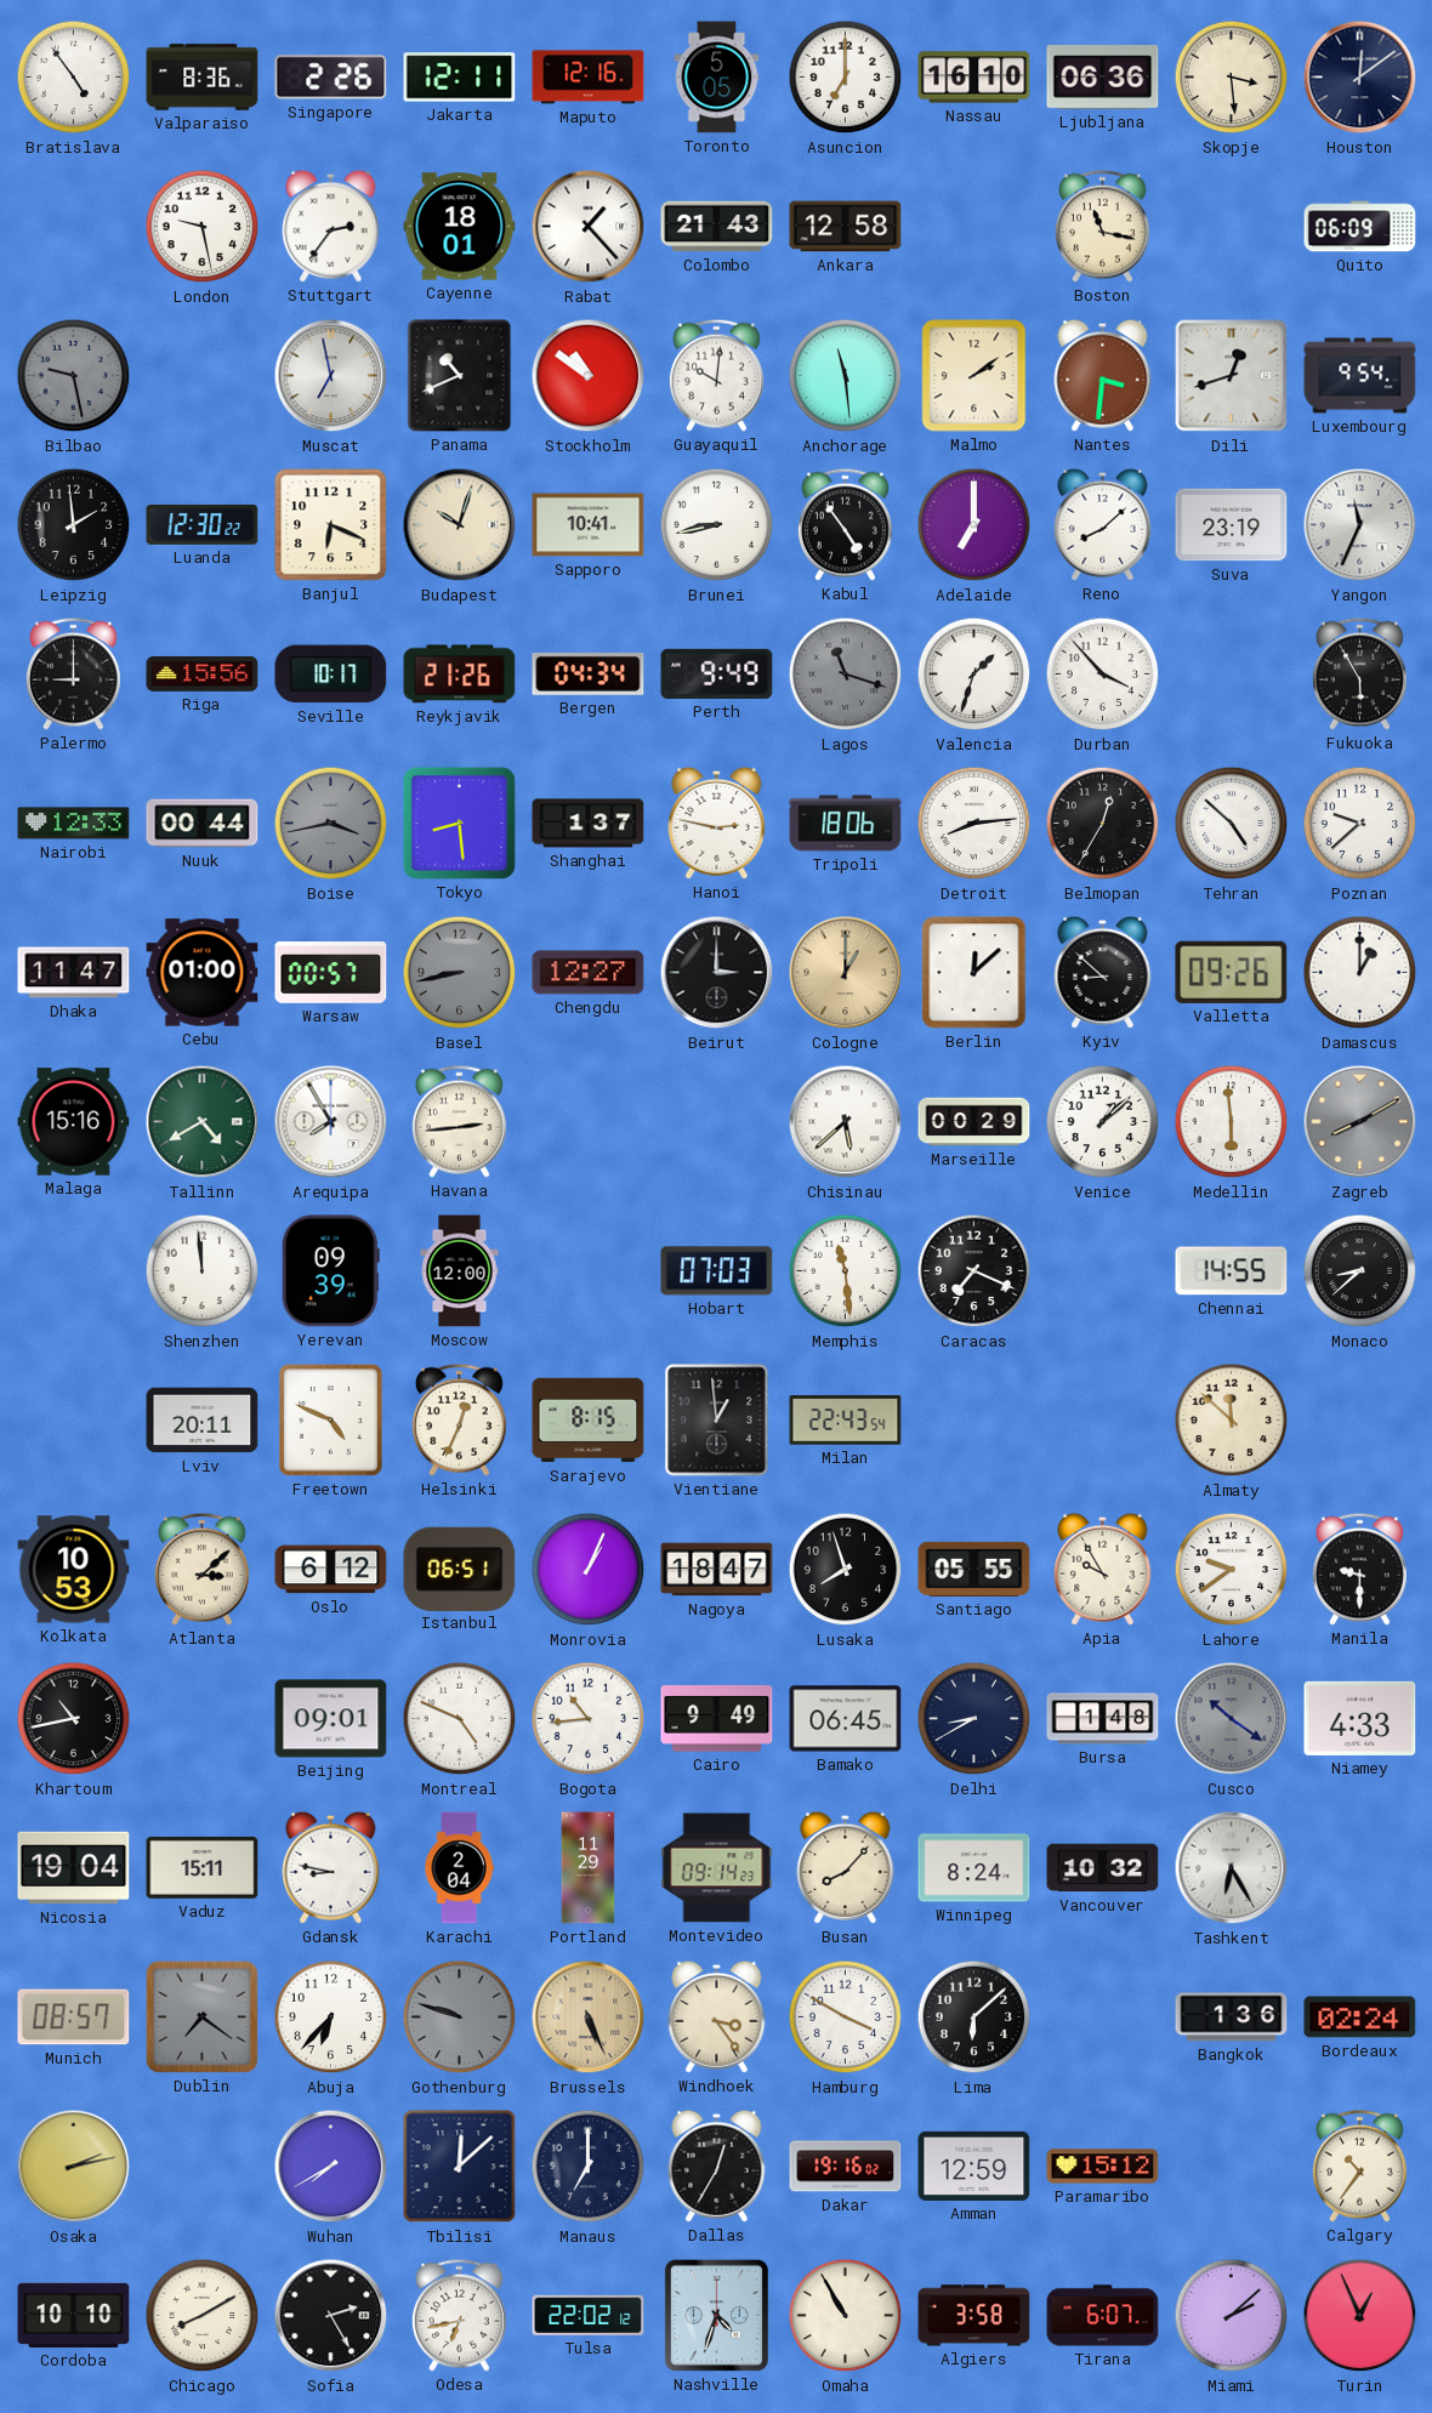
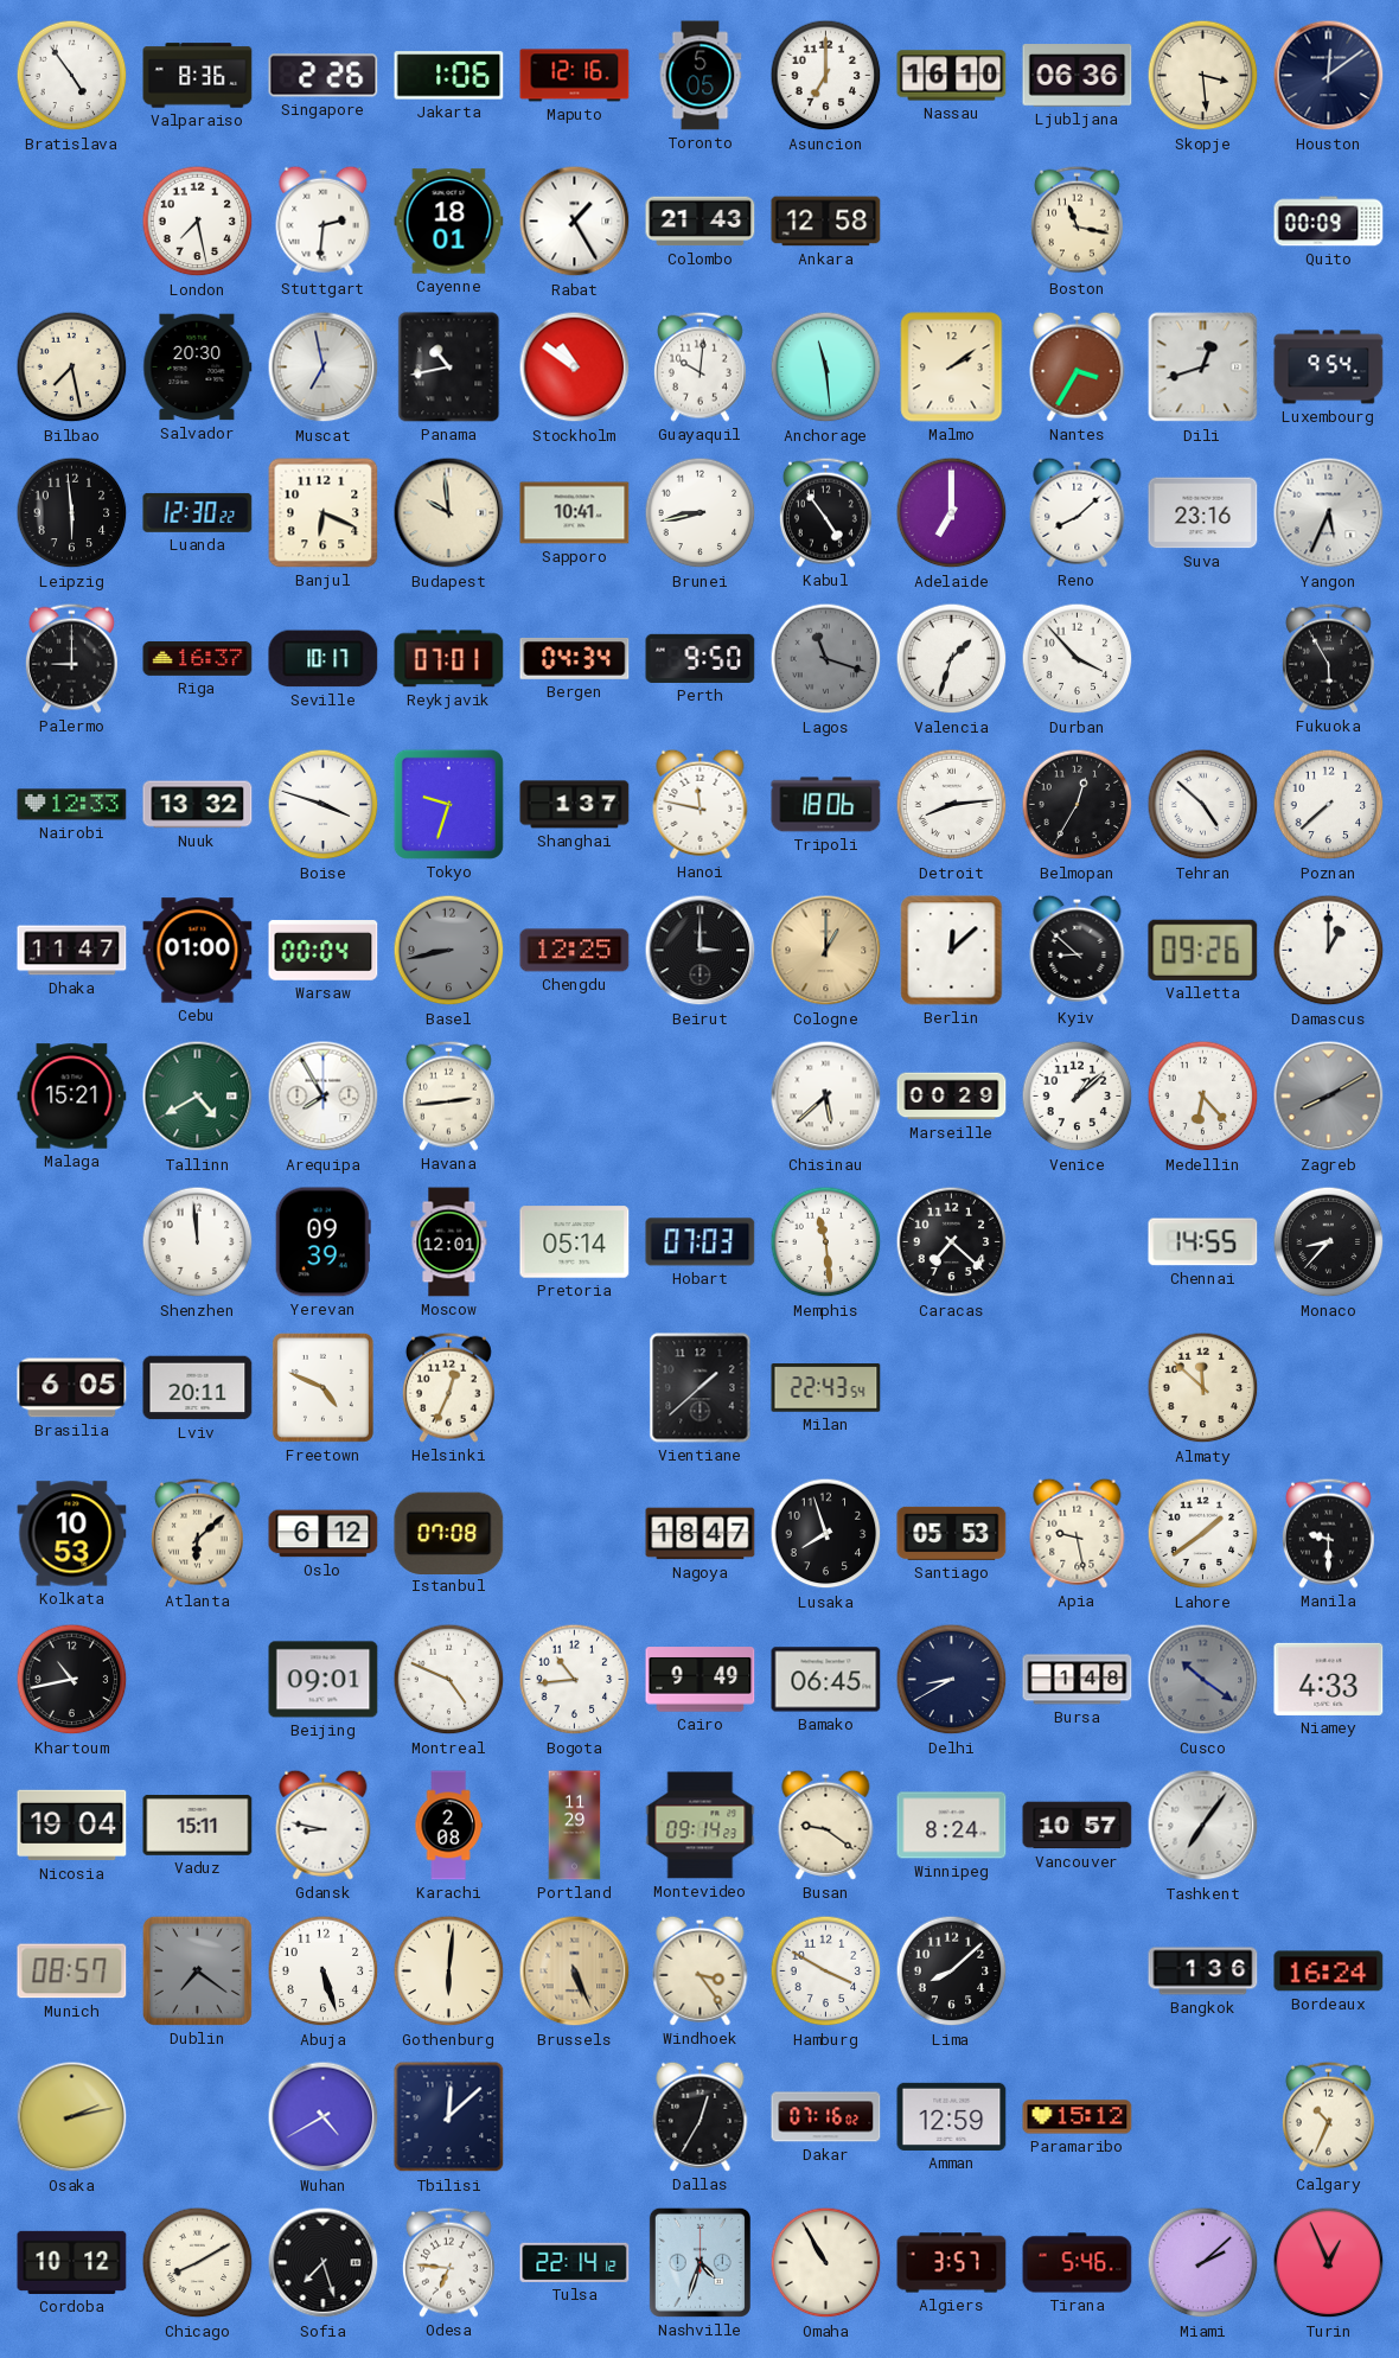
Jakarta: 12:11 -> 1:06 (449, 76)
London: 9:28 -> 7:28 (198, 222)
Stuttgart: 2:36 -> 2:31 (324, 221)
Rabat: 1:23 -> 1:25 (575, 222)
Quito: 06:09 -> 00:09 (1329, 222)
Bilbao: 9:28 -> 7:28 (72, 368)
Bilbao dial: grey -> cream (72, 368)
Salvador: none -> 20:30 (198, 368)
Panama: 10:41 -> 10:43 (449, 368)
Nantes: 3:31 -> 3:35 (1078, 366)
Leipzig: 1:59 -> 5:59 (72, 513)
Budapest: 10:03 -> 9:59 (449, 513)
Suva: 23:19 -> 23:16 (1203, 513)
Yangon: 11:34 -> 5:34 (1329, 513)
Riga: 15:56 -> 16:37 (198, 658)
Reykjavik: 21:26 -> 07:01 (449, 659)
Perth: 9:49 -> 9:50 (701, 658)
Nuuk: 00:44 -> 13:32 (198, 805)
Boise: 3:43 -> 3:48 (324, 805)
Boise dial: grey -> white (324, 805)
Tokyo: 8:29 -> 9:33 (448, 804)
Hanoi: 2:47 -> 11:47 (701, 804)
Poznan: 9:38 -> 7:38 (1329, 805)
Warsaw: 00:57 -> 00:04 (324, 951)
Chengdu: 12:27 -> 12:25 (575, 951)
Malaga: 15:16 -> 15:21 (72, 1097)
Medellin: 5:59 -> 6:23 (1203, 1097)
Moscow: 12:00 -> 12:01 (449, 1242)
Pretoria: none -> 05:14 (575, 1242)
Caracas: 7:19 -> 7:22 (952, 1242)
Monaco: 8:38 -> 8:37 (1329, 1242)
Brasilia: none -> 6:05 (72, 1388)
Sarajevo: 8:15 -> none (589, 1421)
Vientiane: 12:59 -> 1:38 (701, 1388)
Atlanta: 3:08 -> 6:08 (197, 1533)
Istanbul: 06:51 -> 07:08 (449, 1533)
Monrovia: 1:04 -> none (589, 1570)
Santiago: 05:55 -> 05:53 (952, 1533)
Apia: 9:55 -> 9:28 (1078, 1533)
Lahore: 9:39 -> 1:39 (1203, 1534)
Karachi: 2:04 -> 2:08 (448, 1826)
Busan: 8:07 -> 9:21 (826, 1825)
Vancouver: 10:32 -> 10:57 (1078, 1826)
Tashkent: 6:25 -> 7:06 (1203, 1826)
Abuja: 6:37 -> 5:27 (324, 1972)
Gothenburg: 9:48 -> 6:01 (449, 1972)
Gothenburg dial: grey -> cream (449, 1972)
Lima: 6:08 -> 8:08 (952, 1972)
Bordeaux: 02:24 -> 16:24 (1329, 1972)
Wuhan: 7:40 -> 4:40 (324, 2117)
Manaus: 7:00 -> none (589, 2167)
Dakar: 19:16 -> 07:16 (826, 2117)
Calgary: 10:36 -> 10:34 (1328, 2116)
Cordoba: 10:10 -> 10:12 (72, 2262)
Sofia: 2:25 -> 7:27 (324, 2263)
Odesa: 6:43 -> 6:46 (448, 2262)
Tulsa: 22:02 -> 22:14 (575, 2262)
Algiers: 3:58 -> 3:57 (952, 2263)
Tirana: 6:07 -> 5:46 (1078, 2263)
